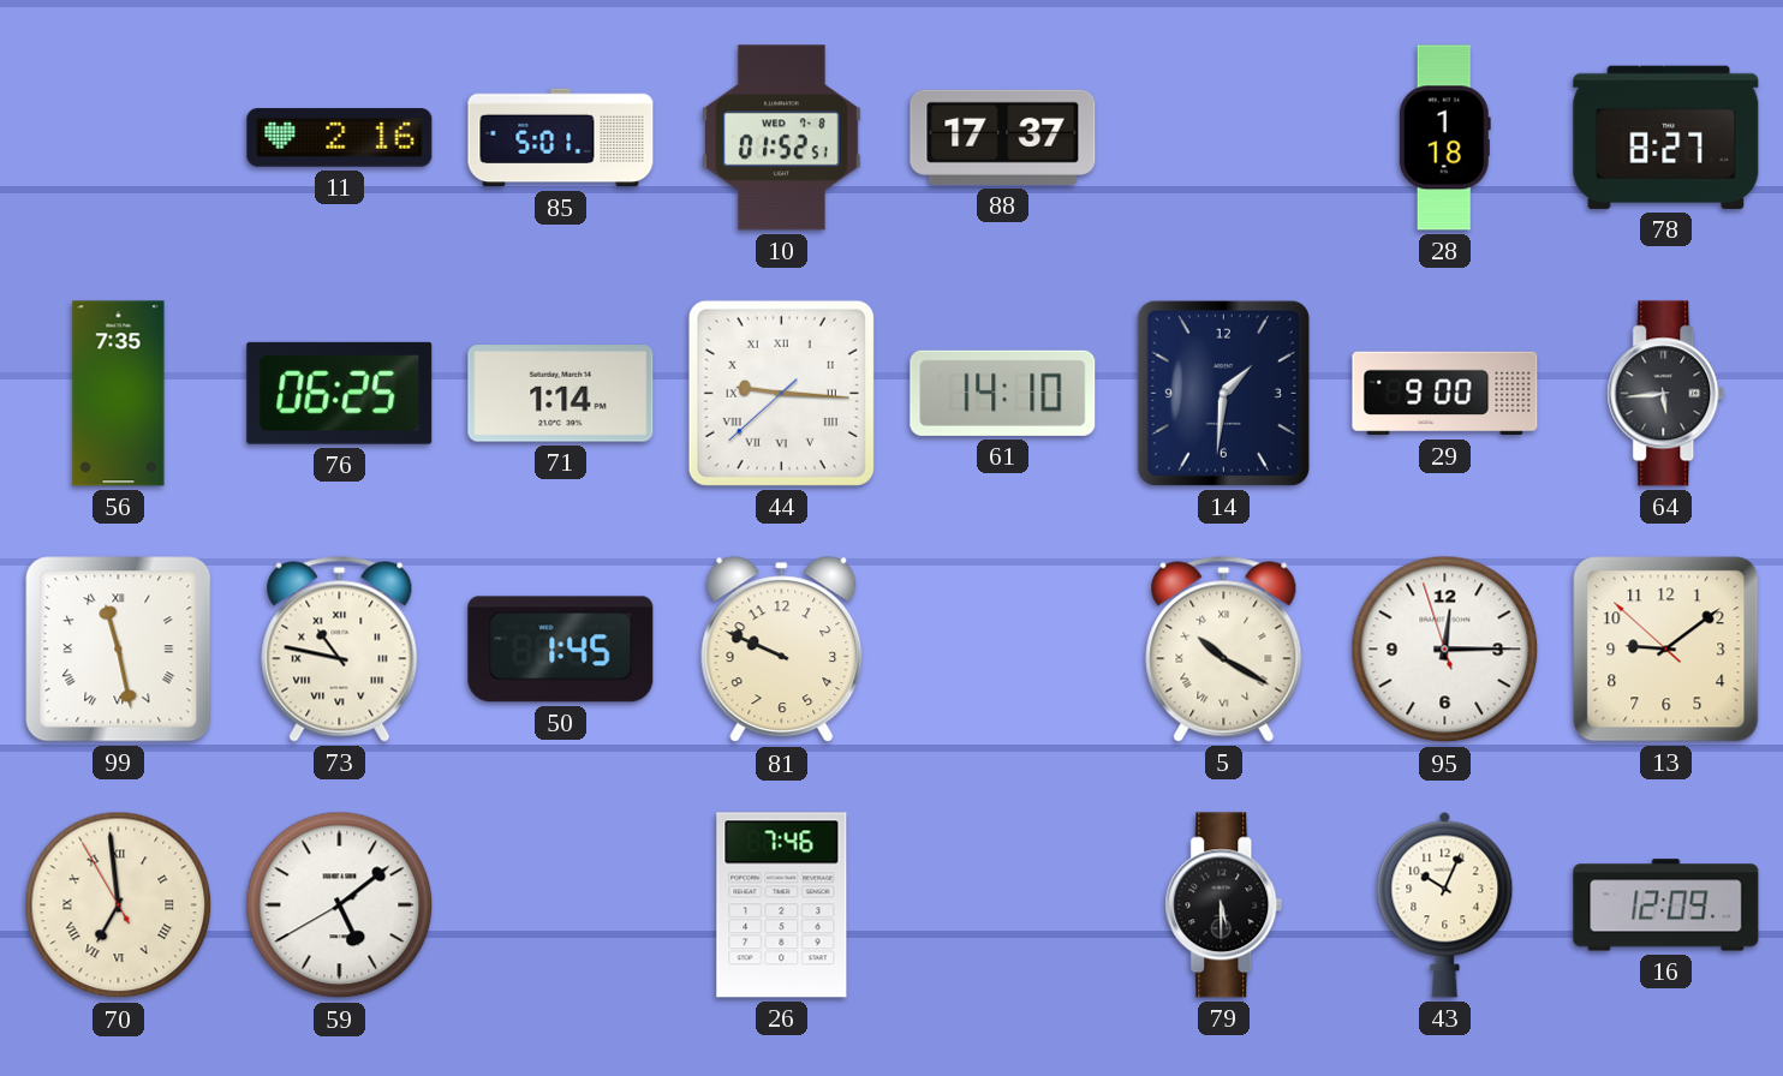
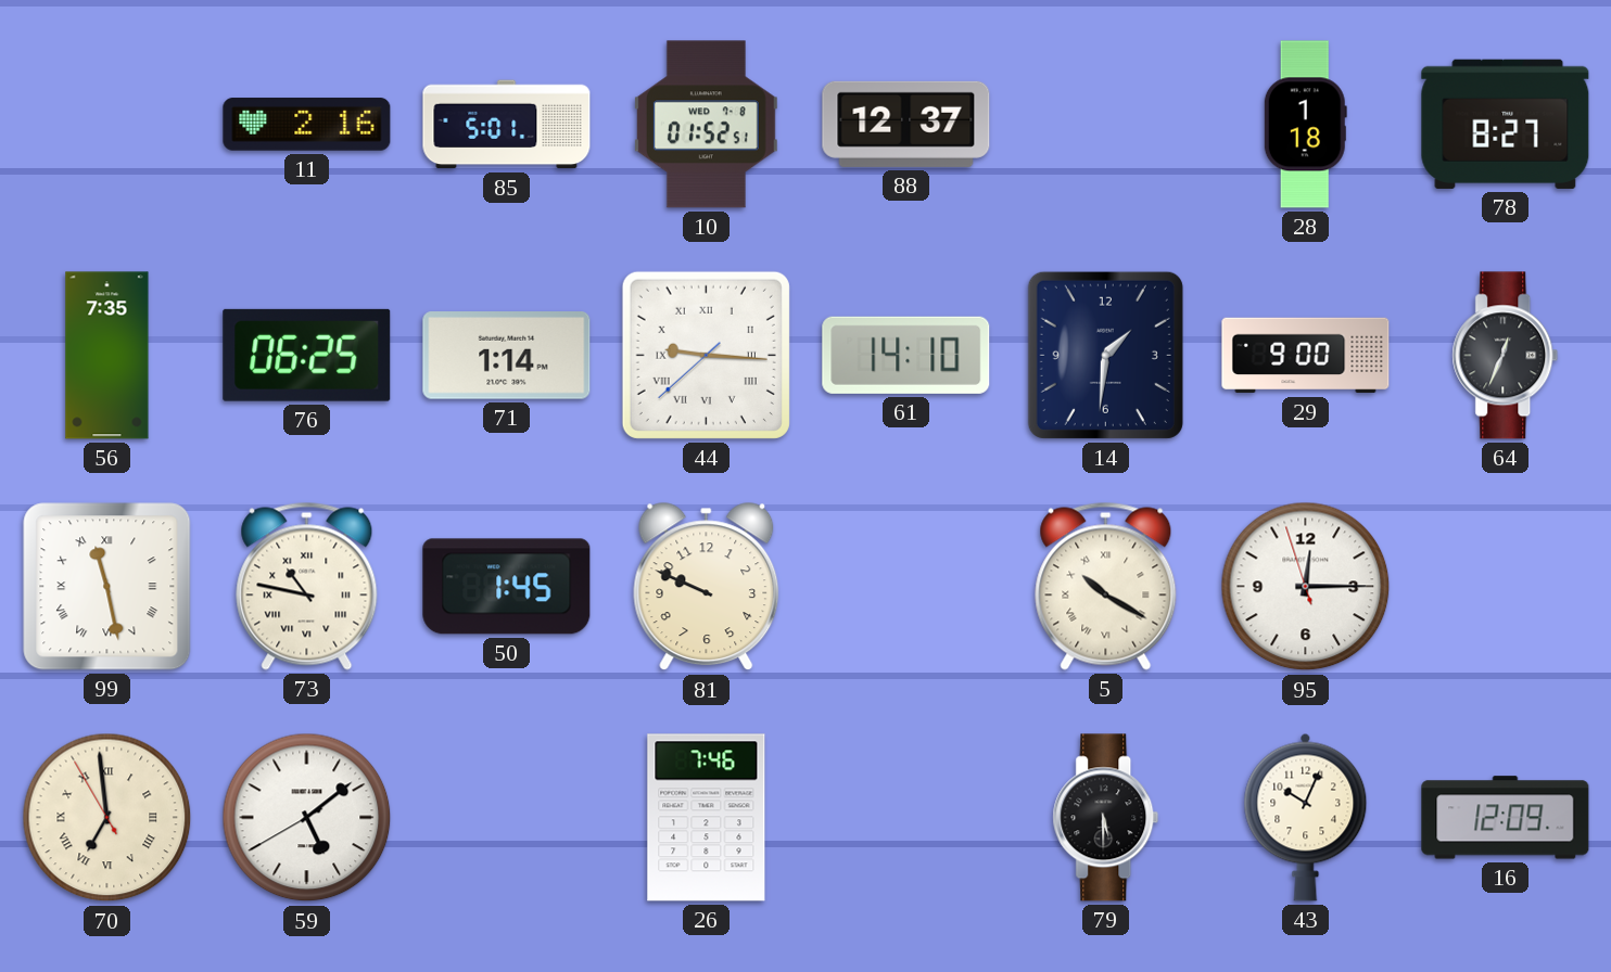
88: 17:37 -> 12:37 (906, 124)
64: 5:44 -> 12:34 (1506, 356)
13: 9:08 -> none (1666, 650)
